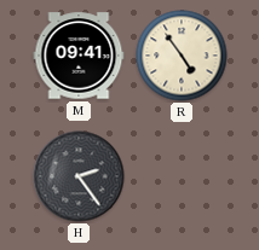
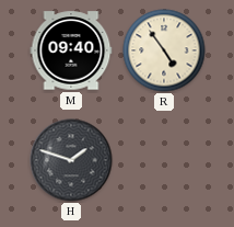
M: 09:41 -> 09:40 (71, 50)
H: 2:24 -> 1:48 (71, 160)
